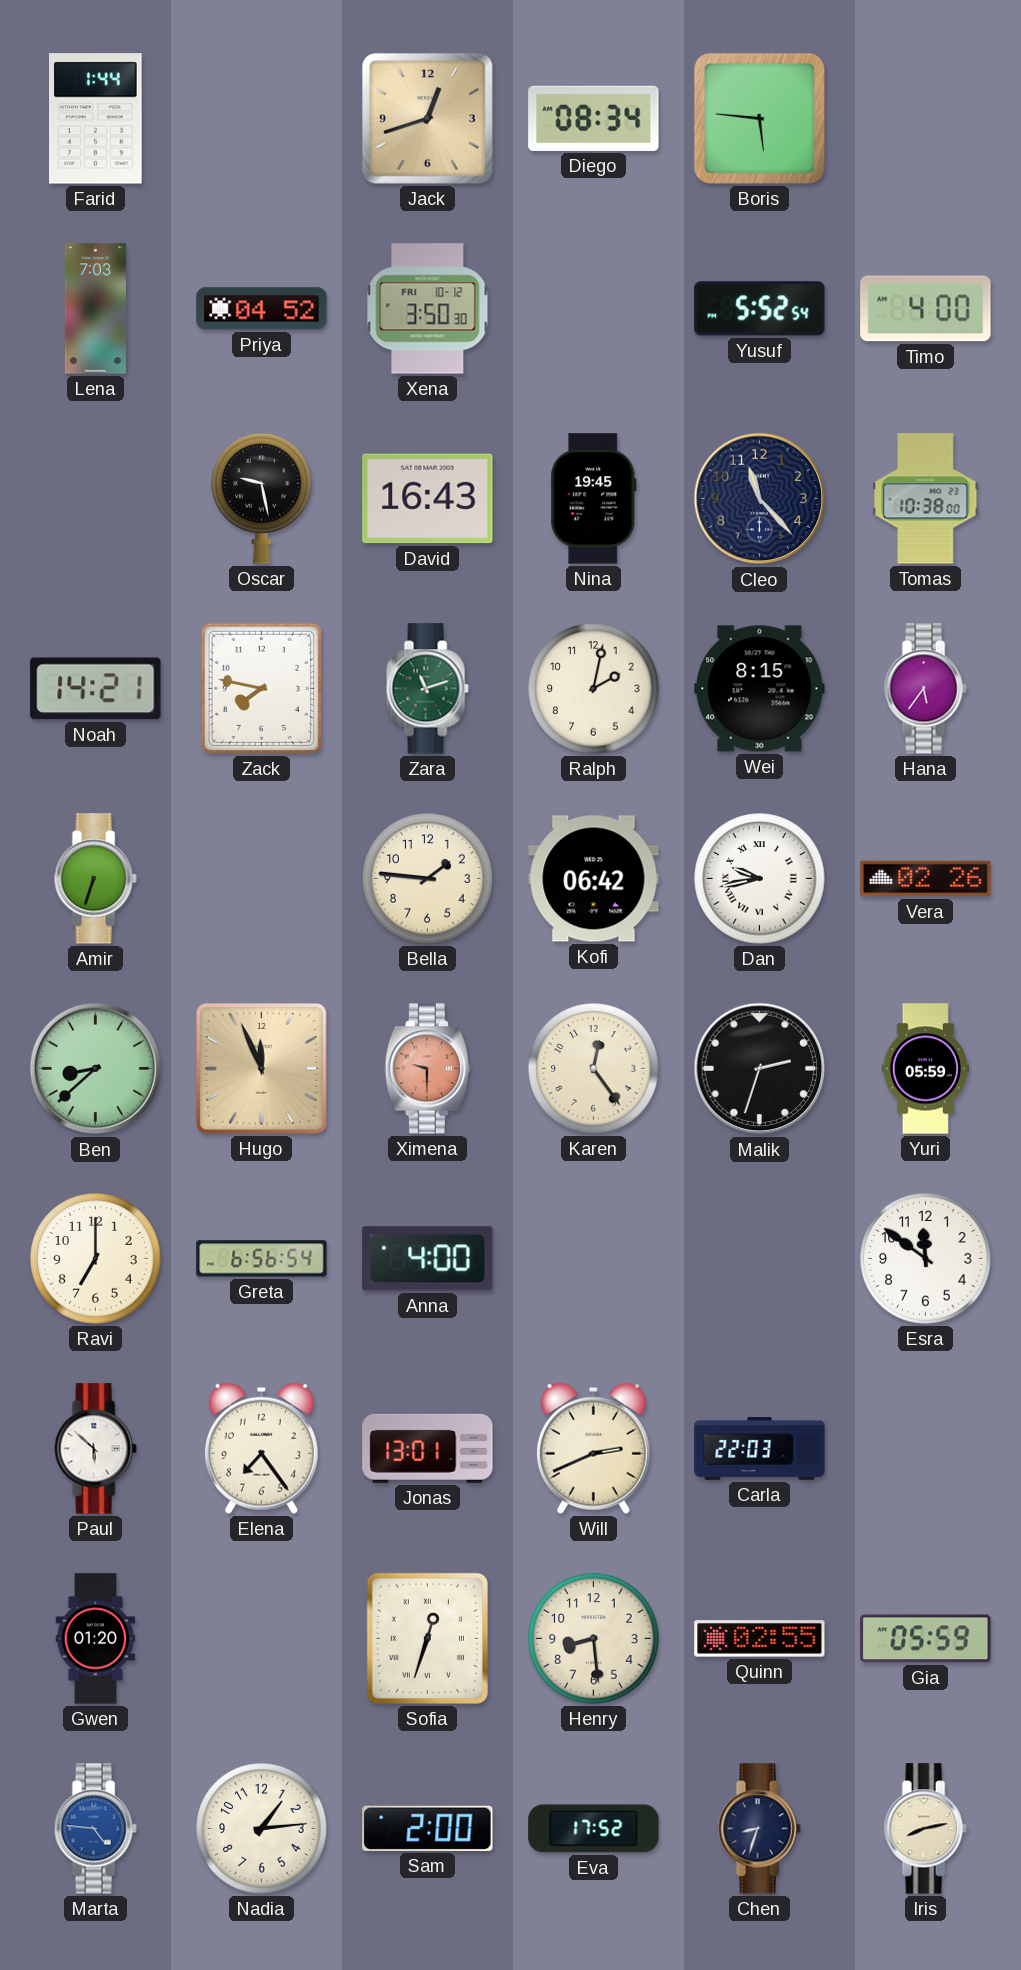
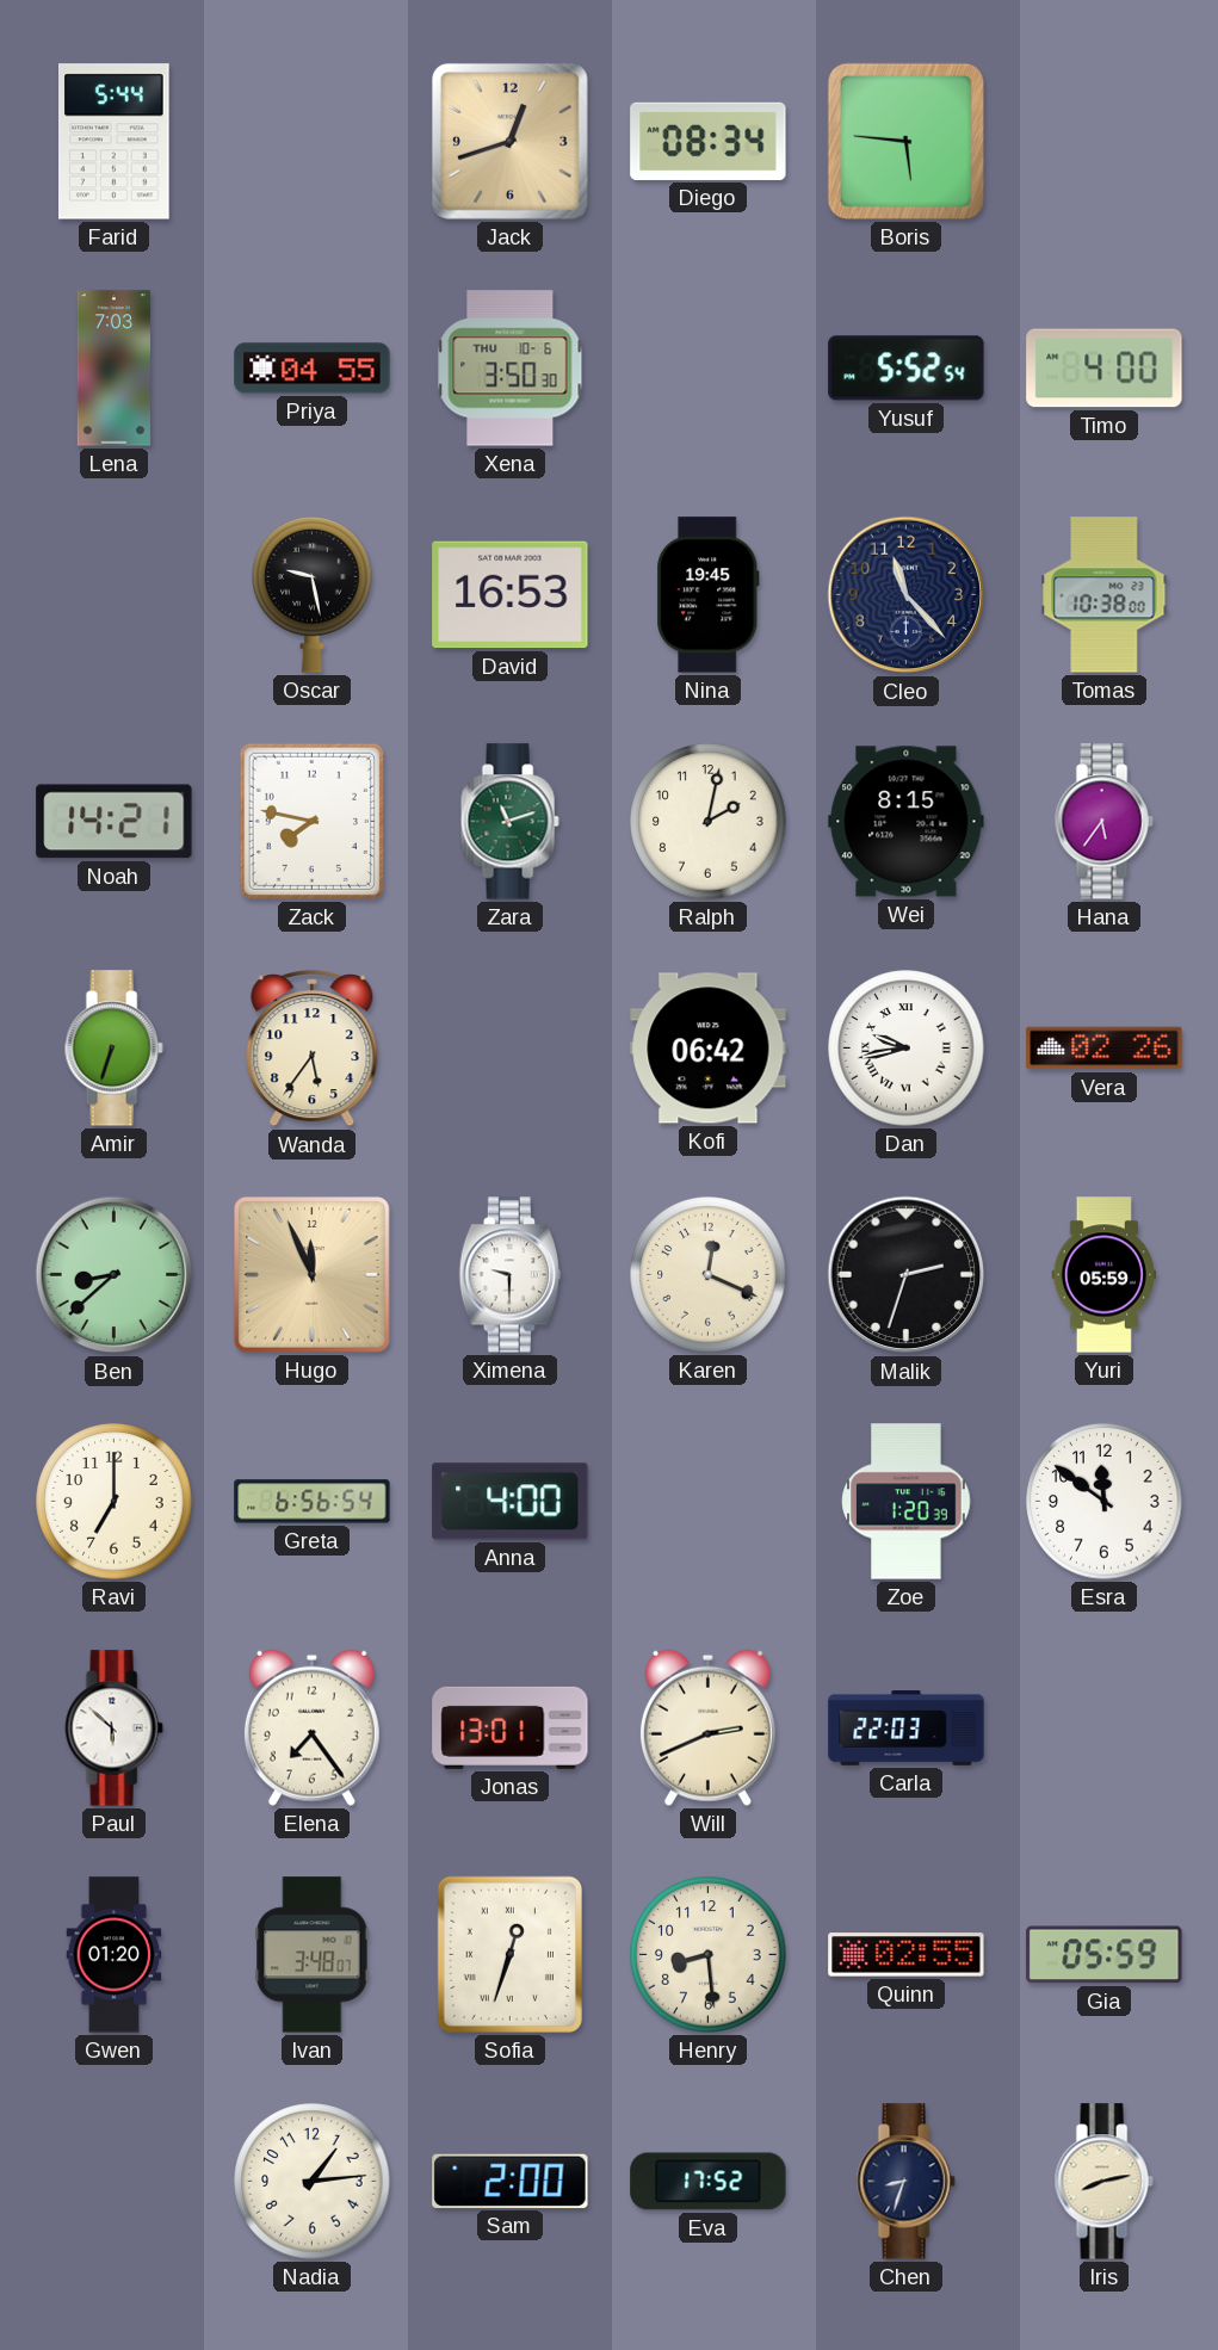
Farid: 1:44 -> 5:44 (115, 142)
Priya: 04:52 -> 04:55 (313, 369)
Xena date: FRI 10-12 -> THU 10-6 (511, 369)
David: 16:43 -> 16:53 (511, 595)
Wanda: none -> 5:36 (313, 1049)
Bella: 1:46 -> none (428, 879)
Ximena dial: salmon -> white (509, 1275)
Karen: 12:24 -> 12:19 (709, 1275)
Zoe: none -> 1:20 (907, 1502)
Ivan: none -> 3:48 (313, 1955)
Marta: 4:46 -> none (95, 1829)
